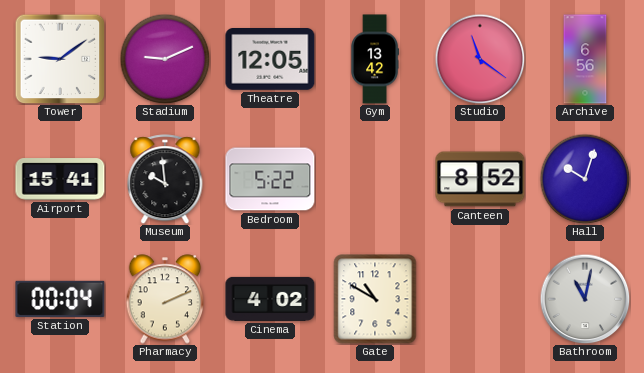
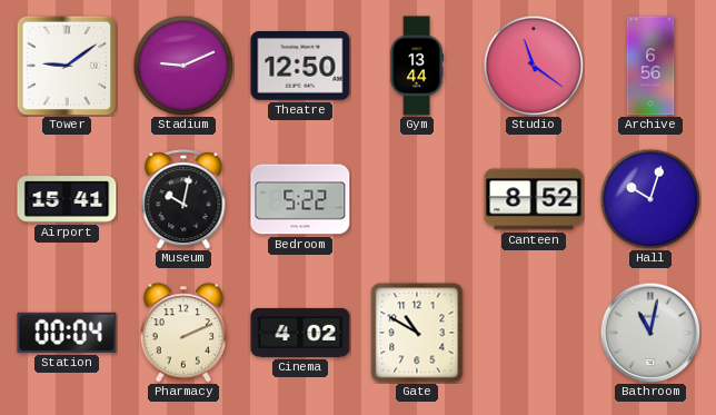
Theatre: 12:05 -> 12:50 (300, 67)
Gym: 13:42 -> 13:44 (416, 66)
Museum: 9:59 -> 10:02 (183, 199)
